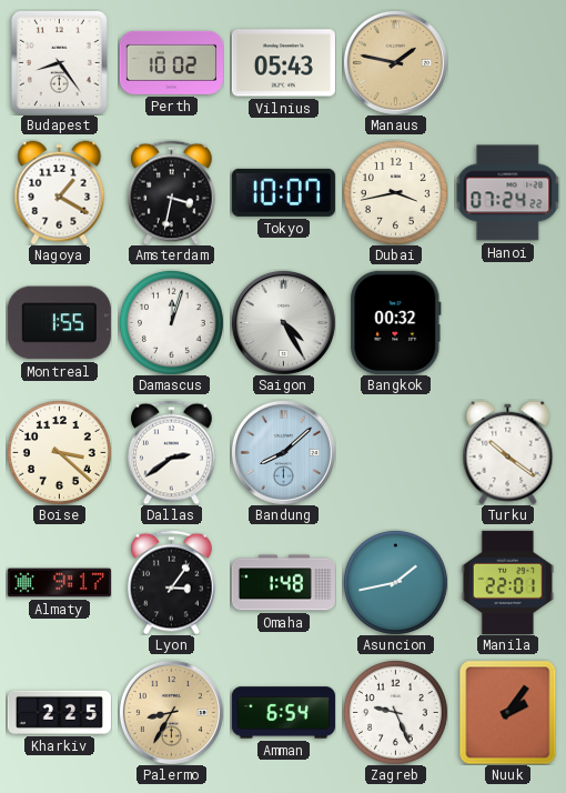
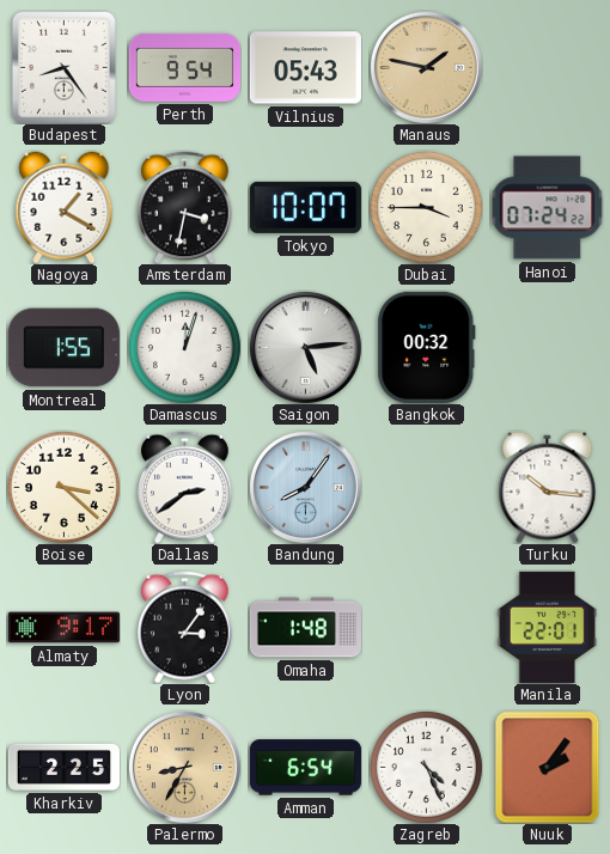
Perth: 10:02 -> 9:54 (184, 67)
Dubai: 3:43 -> 3:45 (426, 207)
Saigon: 4:25 -> 5:14 (305, 347)
Bandung: 8:08 -> 8:06 (305, 487)
Turku: 10:21 -> 10:16 (548, 487)
Asuncion: 1:43 -> none (395, 582)
Zagreb: 9:26 -> 4:26 (426, 767)
